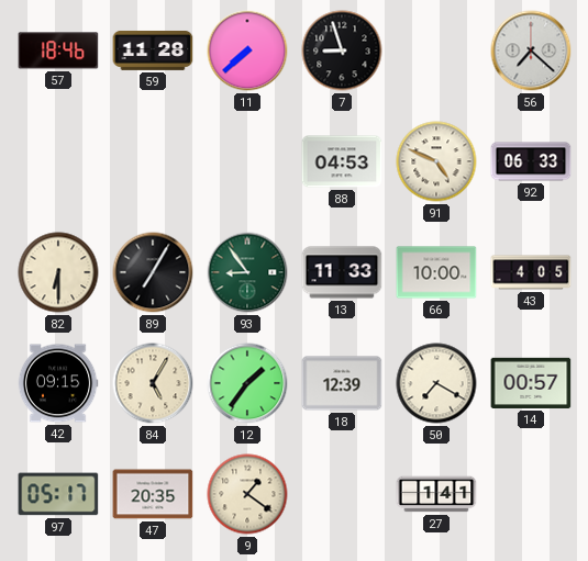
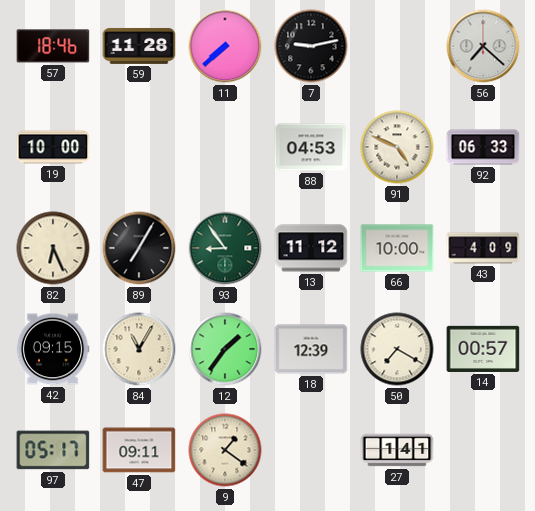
7: 8:57 -> 9:13 (311, 46)
19: none -> 10:00 (53, 147)
82: 6:30 -> 6:26 (53, 248)
13: 11:33 -> 11:12 (311, 248)
43: 4:05 -> 4:09 (483, 248)
84: 5:05 -> 11:05 (139, 349)
47: 20:35 -> 09:11 (139, 450)
